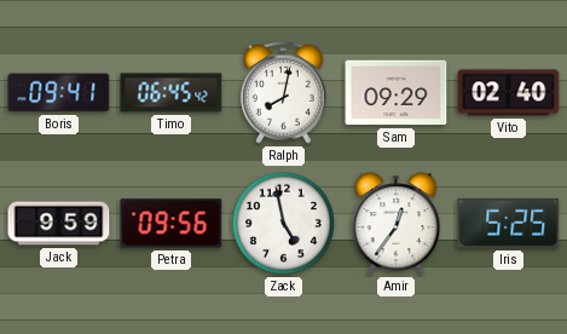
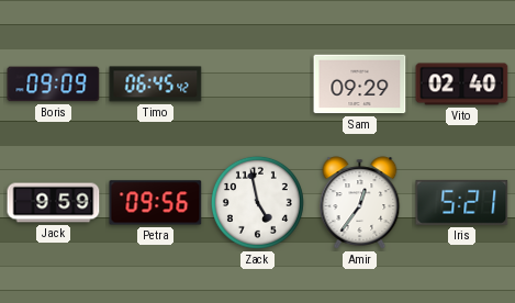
Boris: 09:41 -> 09:09 (54, 85)
Ralph: 8:02 -> none (284, 92)
Iris: 5:25 -> 5:21 (462, 202)
